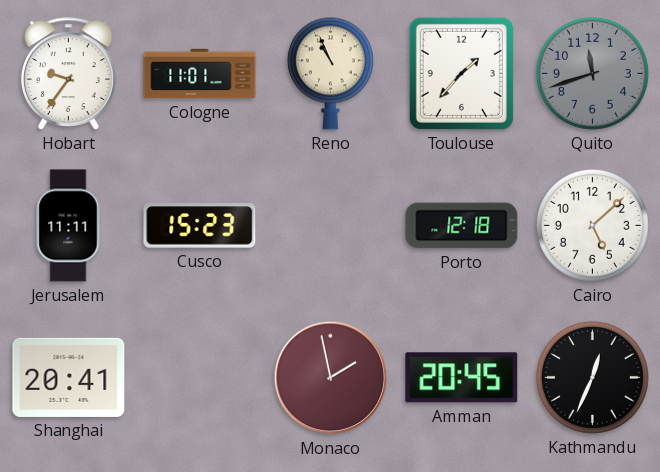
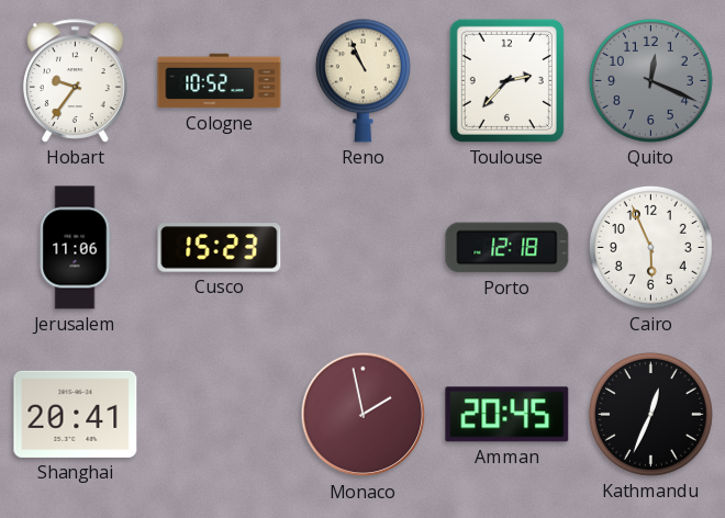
Cologne: 11:01 -> 10:52 (220, 81)
Toulouse: 1:37 -> 2:37 (506, 80)
Quito: 11:42 -> 12:19 (650, 80)
Jerusalem: 11:11 -> 11:06 (75, 248)
Cairo: 5:08 -> 5:56 (650, 247)
